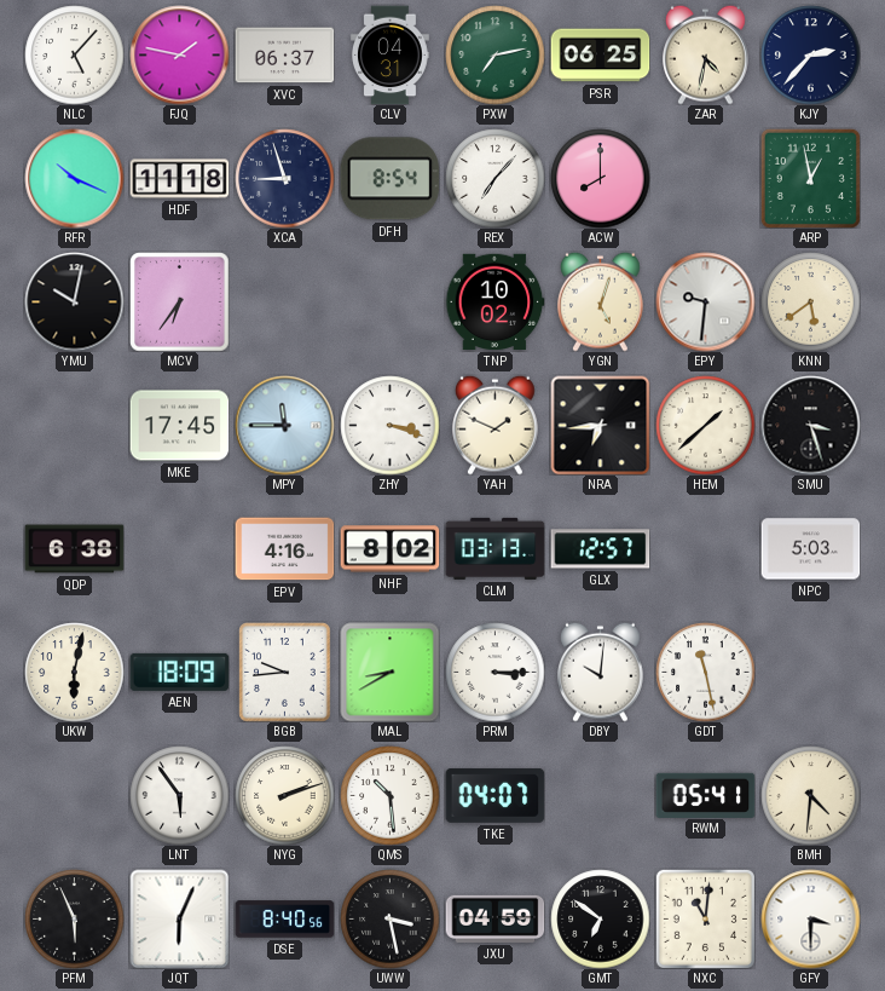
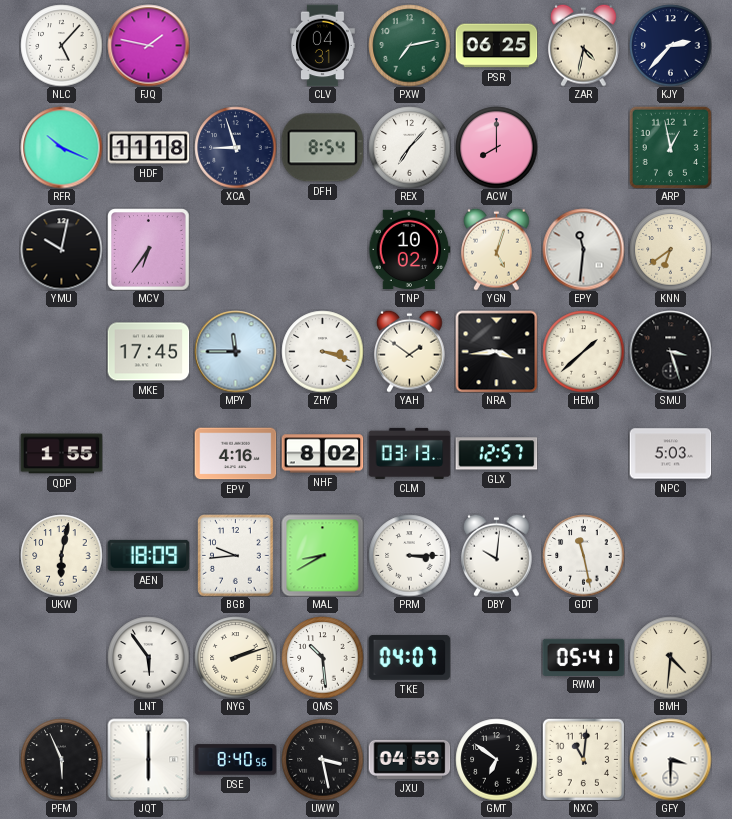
XVC: 06:37 -> none (284, 56)
EPY: 9:31 -> 11:31 (583, 249)
KNN: 5:39 -> 6:39 (670, 249)
YAH: 1:49 -> 1:51 (410, 351)
NRA: 6:44 -> 3:44 (496, 351)
QDP: 6:38 -> 1:55 (61, 454)
JQT: 6:04 -> 6:00 (148, 759)
